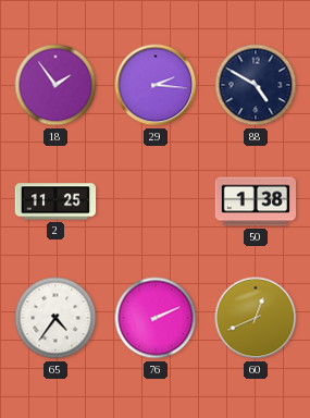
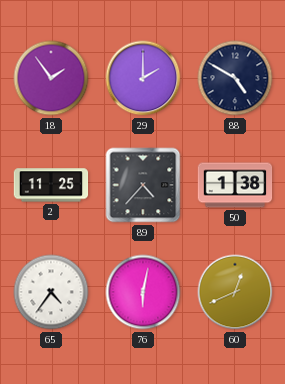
29: 2:16 -> 2:00 (143, 78)
89: none -> 4:37 (143, 185)
76: 2:11 -> 6:02 (143, 292)
